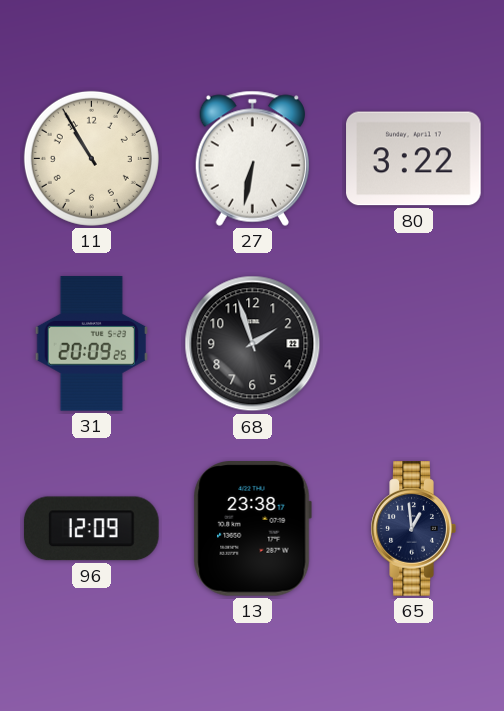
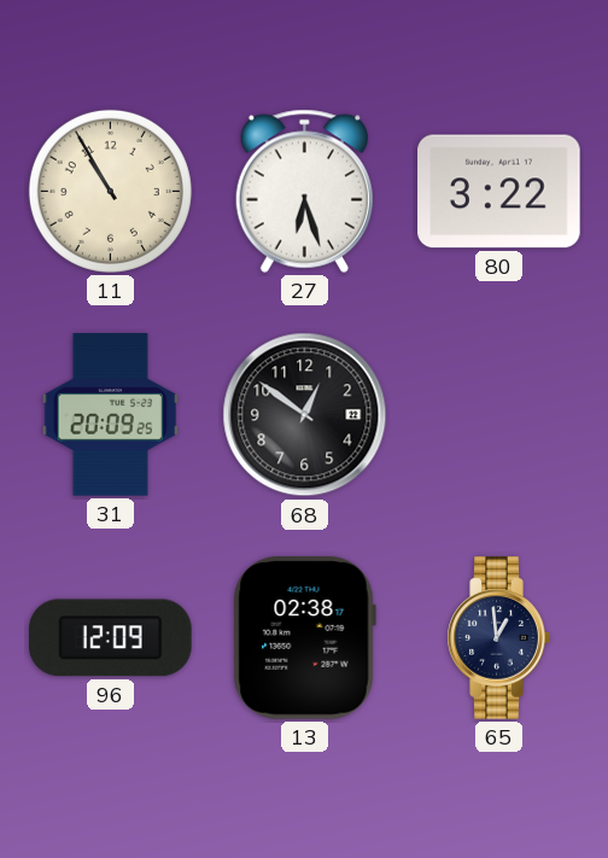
27: 6:32 -> 6:27 (304, 191)
68: 1:57 -> 12:51 (305, 415)
13: 23:38 -> 02:38 (304, 638)
